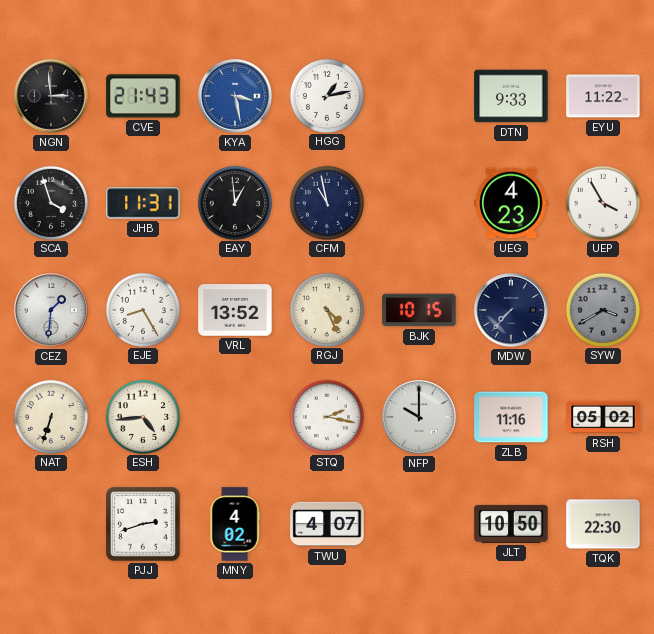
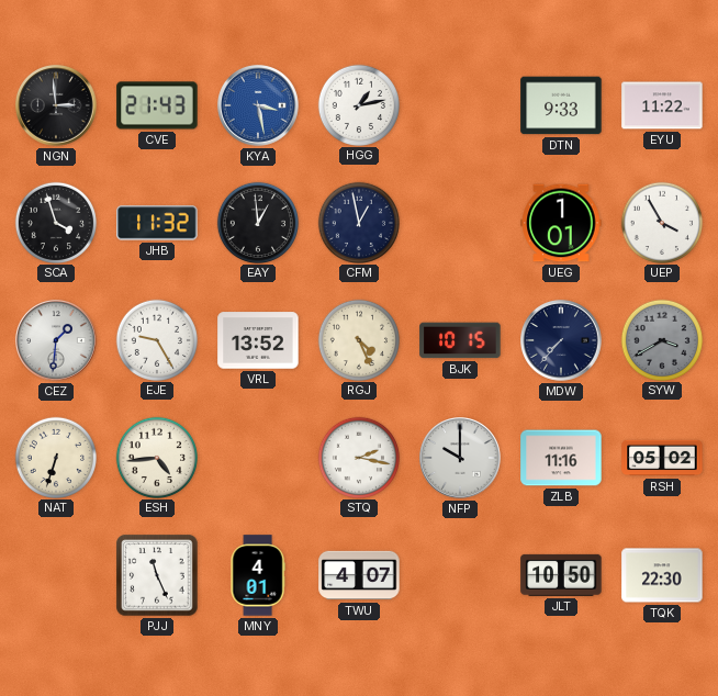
JHB: 11:31 -> 11:32 (157, 223)
CFM: 10:58 -> 12:58 (358, 222)
UEG: 4:23 -> 1:01 (561, 223)
EJE: 8:25 -> 9:25 (156, 339)
PJJ: 2:42 -> 11:26 (157, 575)
MNY: 4:02 -> 4:01 (258, 575)
